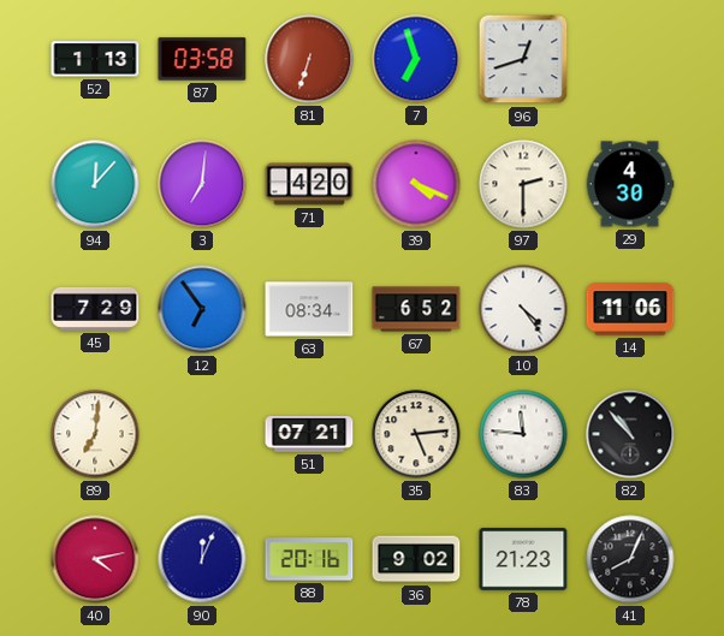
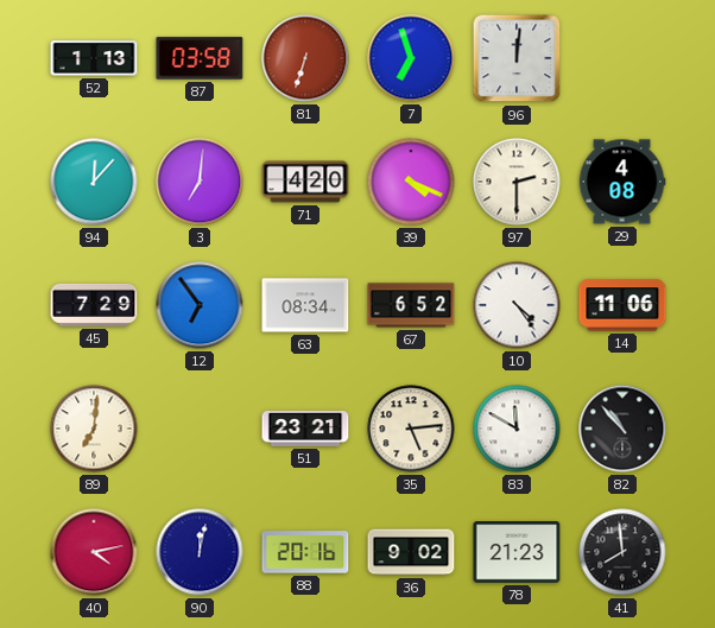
96: 12:42 -> 12:01 (517, 58)
29: 4:30 -> 4:08 (622, 182)
51: 07:21 -> 23:21 (305, 430)
83: 11:46 -> 11:50 (517, 429)
90: 12:04 -> 12:02 (200, 552)
41: 8:04 -> 7:59 (622, 552)
